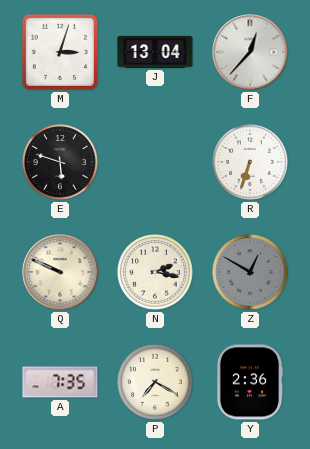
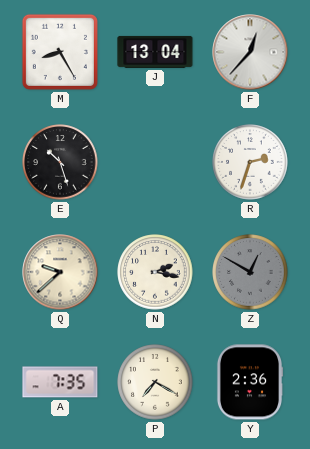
M: 3:03 -> 8:25 (60, 52)
E: 5:48 -> 10:27 (60, 162)
R: 6:33 -> 2:33 (250, 162)
Q: 9:49 -> 9:38 (60, 272)
